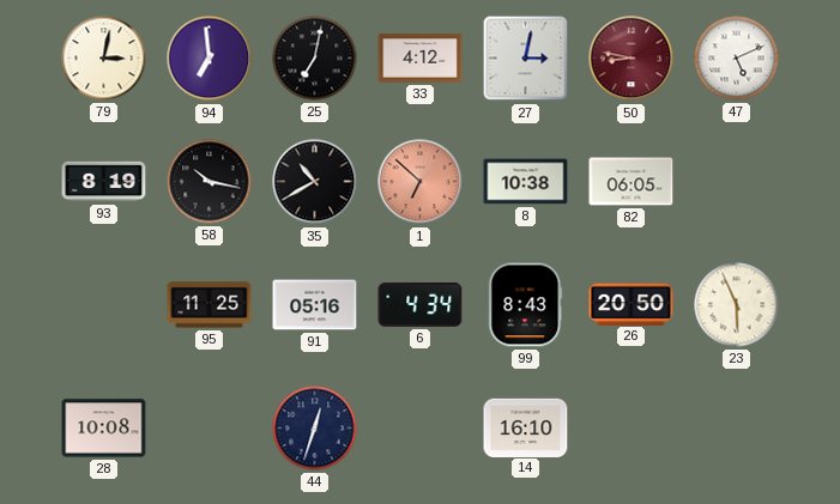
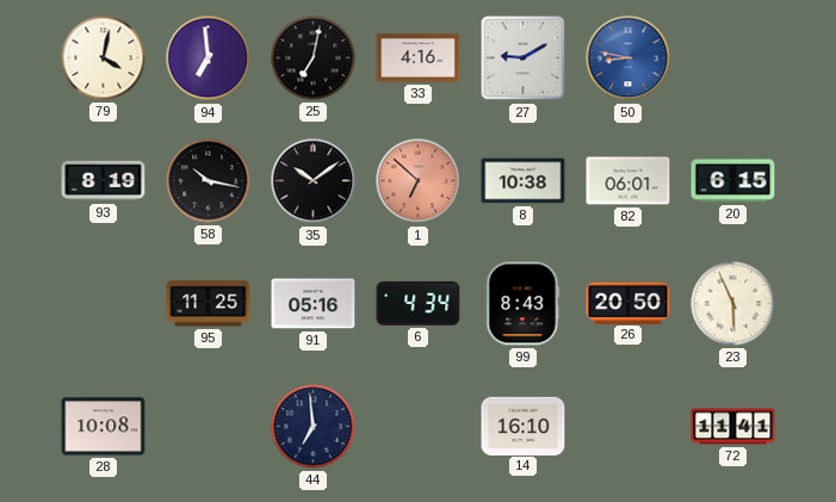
79: 3:02 -> 4:02 (104, 58)
33: 4:12 -> 4:16 (419, 58)
27: 3:02 -> 9:10 (524, 58)
50 dial: burgundy -> blue (628, 58)
47: 5:11 -> none (737, 59)
35: 10:40 -> 10:09 (314, 181)
82: 06:05 -> 06:01 (628, 181)
20: none -> 6:15 (733, 181)
44: 12:33 -> 6:59 (314, 427)
72: none -> 11:41 (733, 427)
